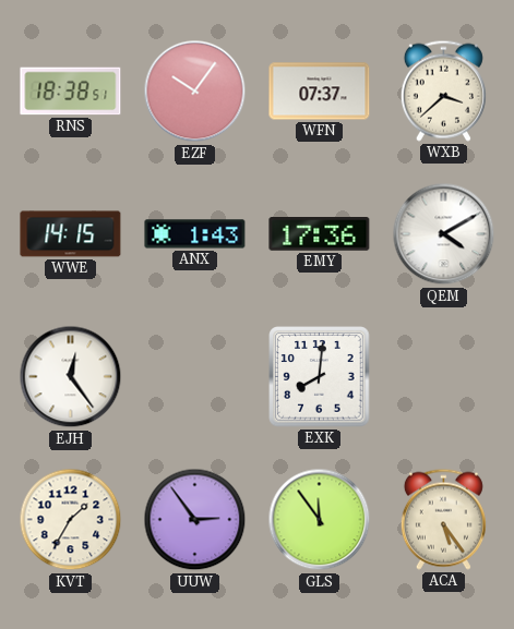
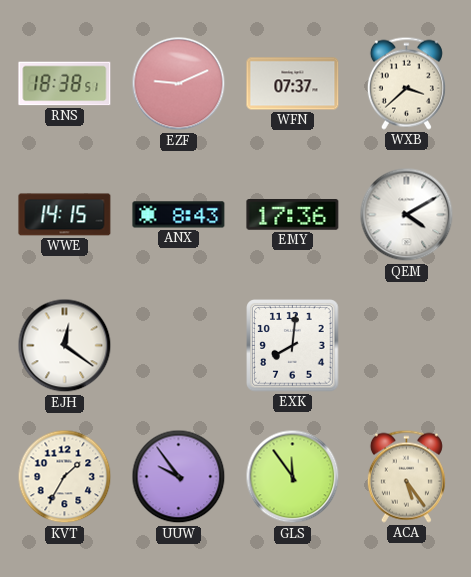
EZF: 10:06 -> 9:11 (179, 84)
ANX: 1:43 -> 8:43 (179, 215)
EJH: 12:24 -> 12:21 (65, 346)
UUW: 2:54 -> 9:54 (179, 477)
